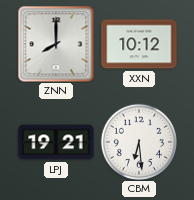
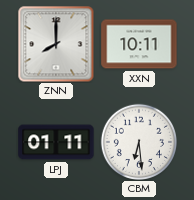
XXN: 10:12 -> 10:11 (139, 44)
LPJ: 19:21 -> 01:11 (56, 142)
